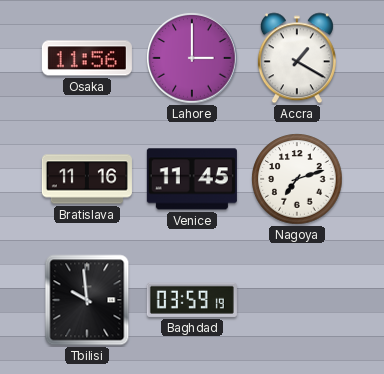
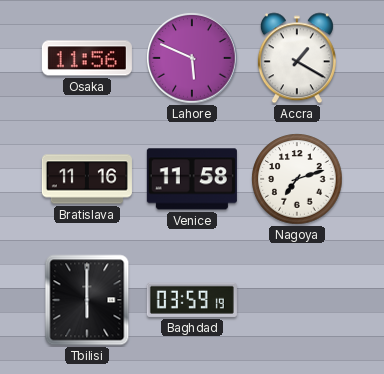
Lahore: 3:00 -> 5:49 (192, 58)
Venice: 11:45 -> 11:58 (192, 179)
Tbilisi: 9:59 -> 6:00 (87, 300)
